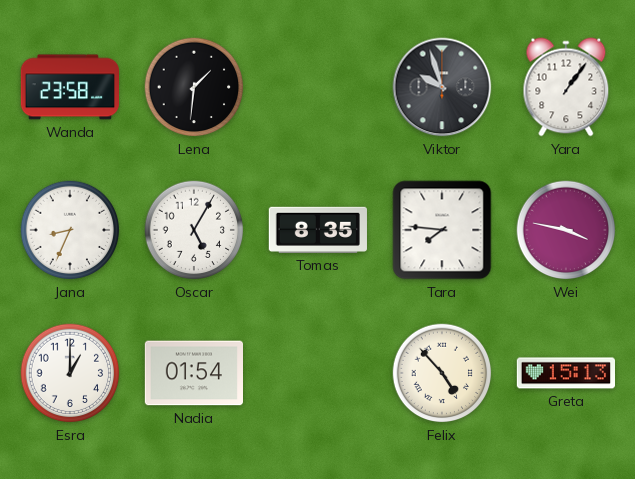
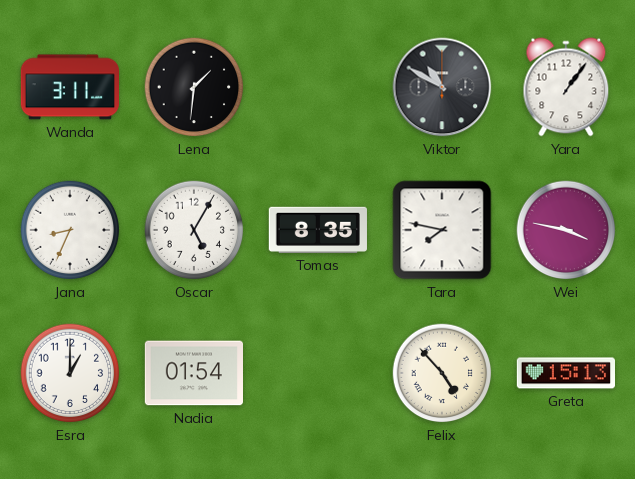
Wanda: 23:58 -> 3:11 (69, 87)
Viktor: 9:57 -> 10:50 (442, 87)
Tara: 7:46 -> 7:47 (442, 230)
